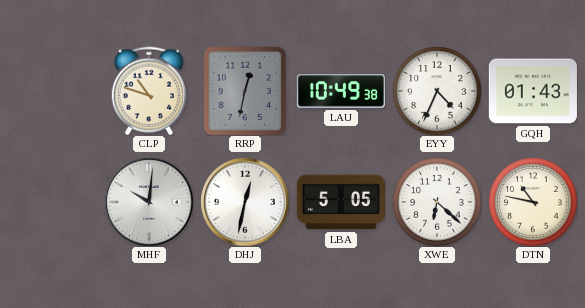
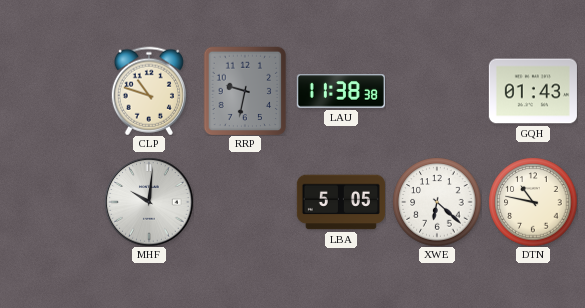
RRP: 12:32 -> 9:32 (245, 91)
LAU: 10:49 -> 11:38 (341, 91)
EYY: 4:34 -> none (437, 91)
DHJ: 12:32 -> none (245, 202)
